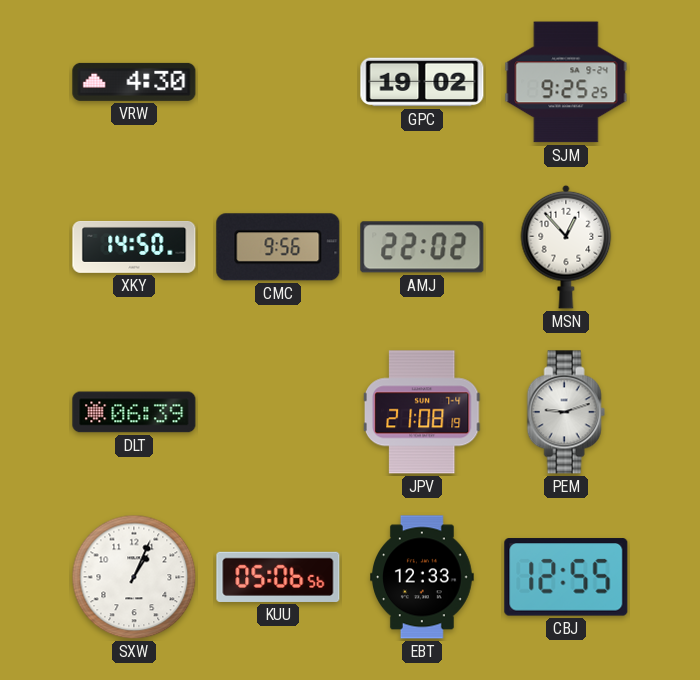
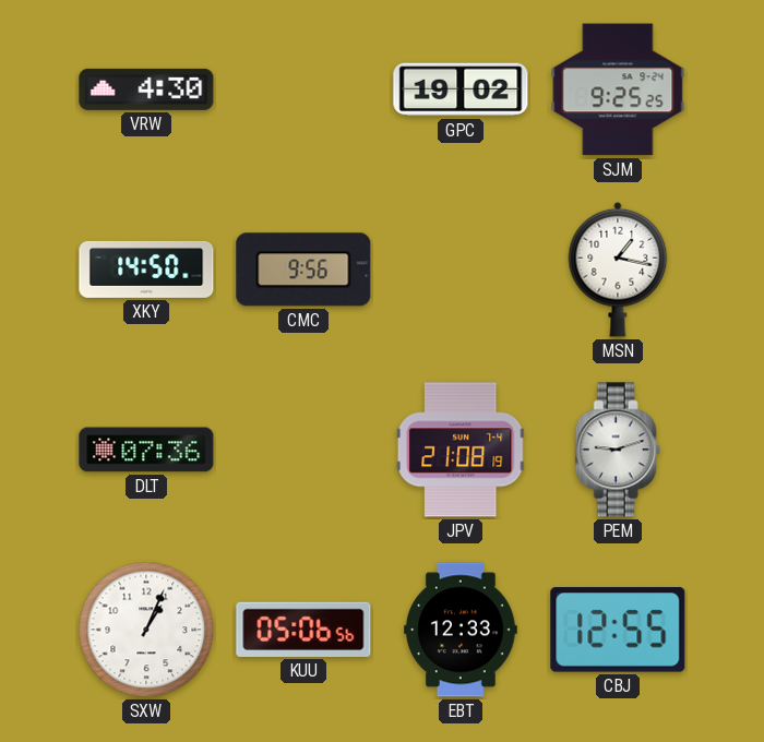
AMJ: 22:02 -> none (422, 247)
MSN: 12:53 -> 1:17 (618, 270)
DLT: 06:39 -> 07:36 (146, 450)
